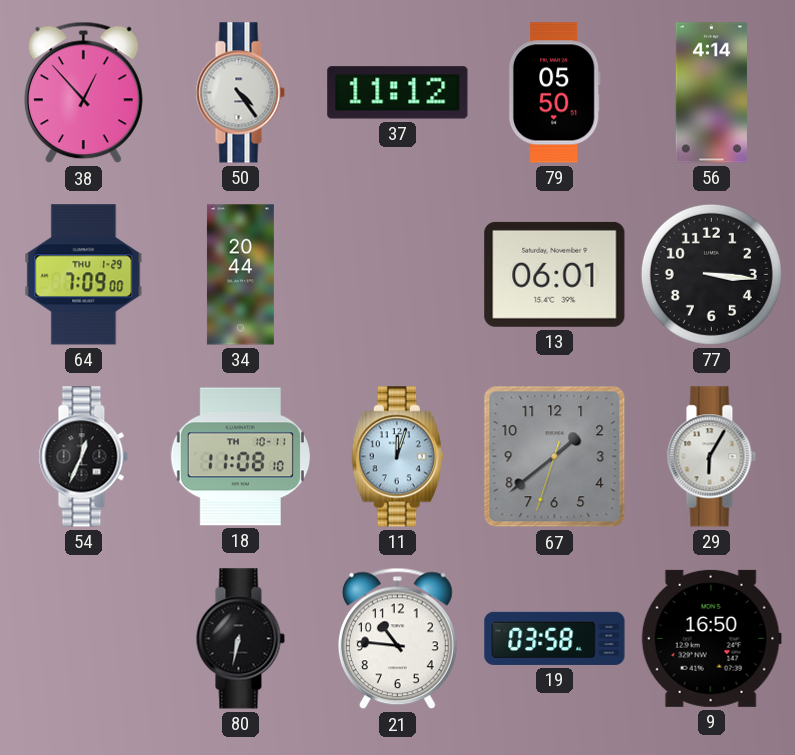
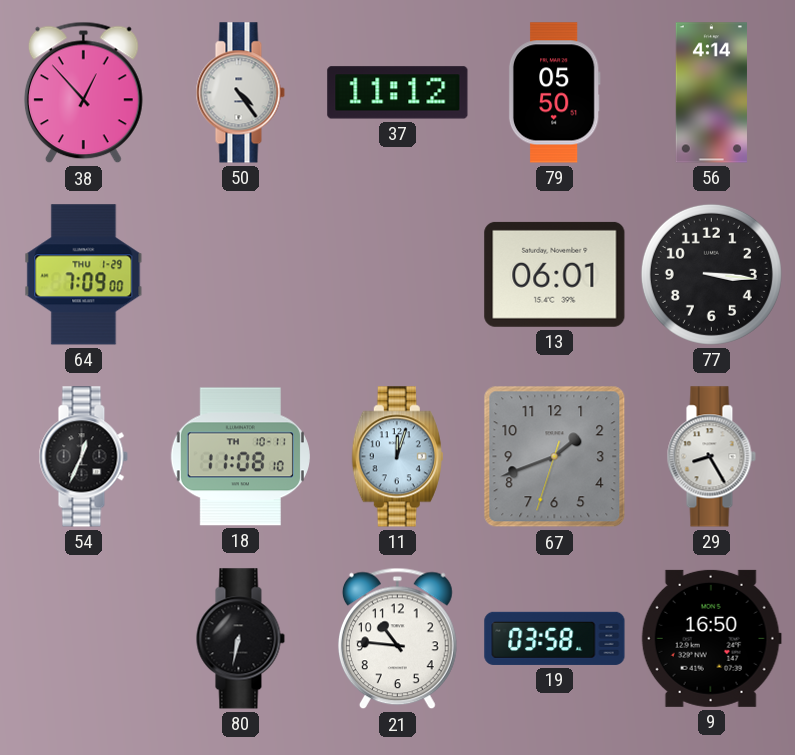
34: 20:44 -> none (240, 275)
67: 1:38 -> 1:41 (555, 457)
29: 6:05 -> 8:25 (711, 457)
